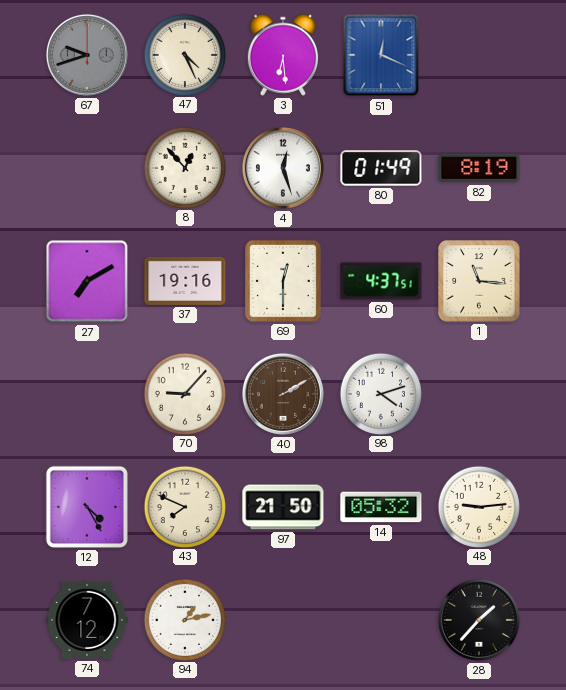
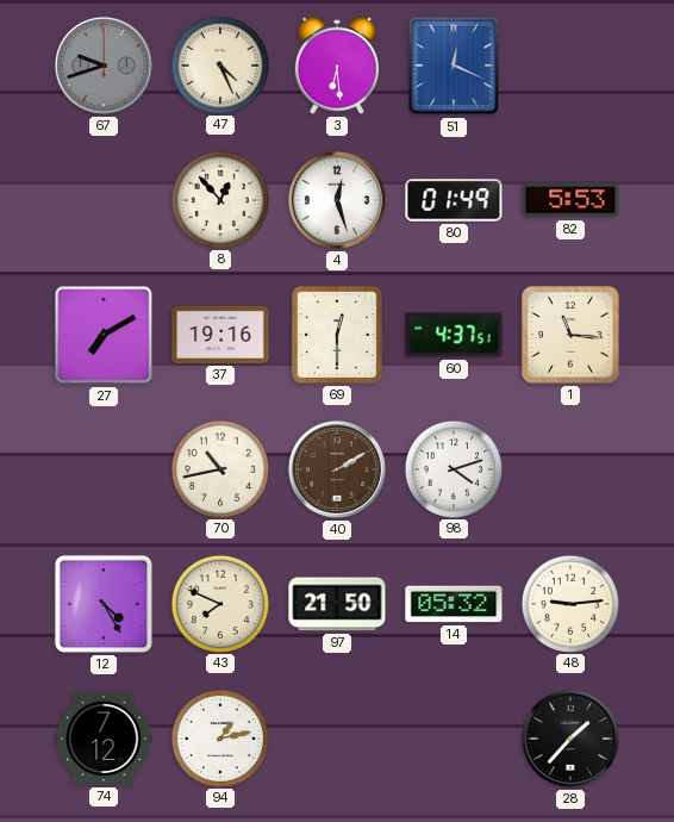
82: 8:19 -> 5:53 (570, 200)
70: 9:07 -> 10:43 (219, 468)
